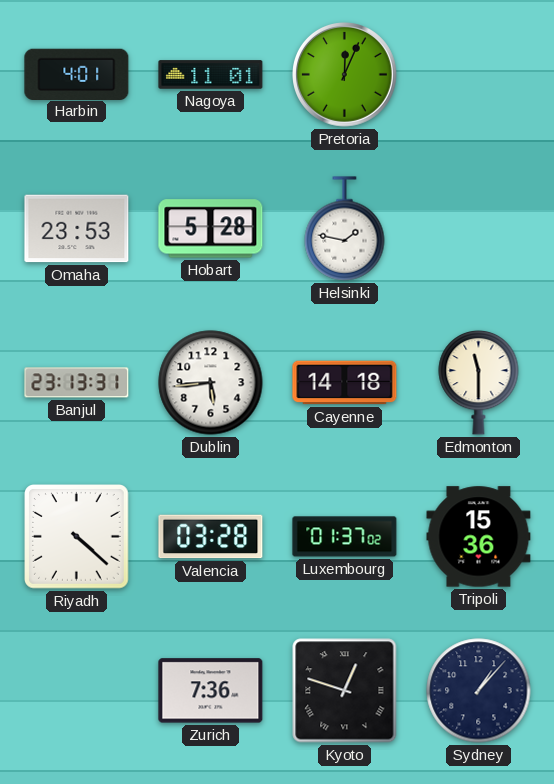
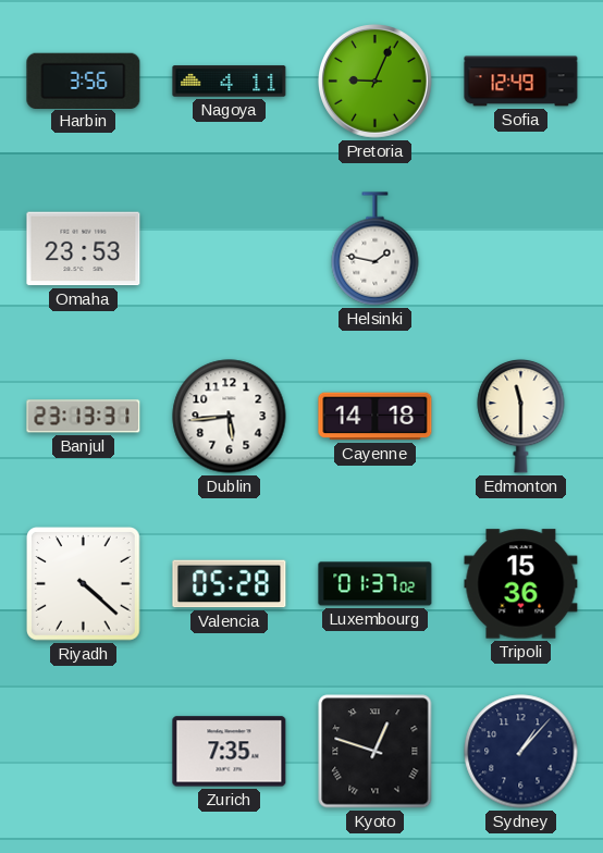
Harbin: 4:01 -> 3:56 (84, 81)
Nagoya: 11:01 -> 4:11 (230, 82)
Pretoria: 12:04 -> 9:04 (376, 82)
Sofia: none -> 12:49 (521, 82)
Hobart: 5:28 -> none (211, 229)
Valencia: 03:28 -> 05:28 (230, 584)
Zurich: 7:36 -> 7:35 (230, 752)
